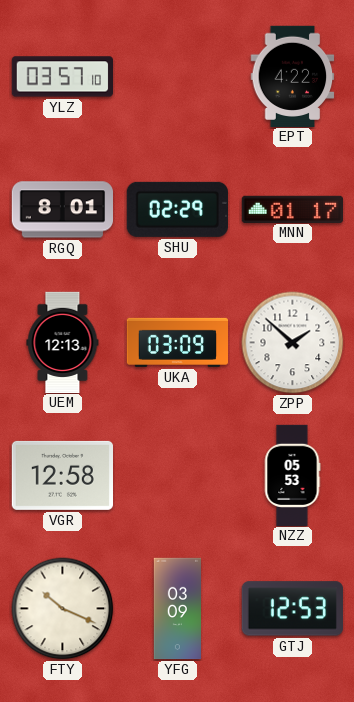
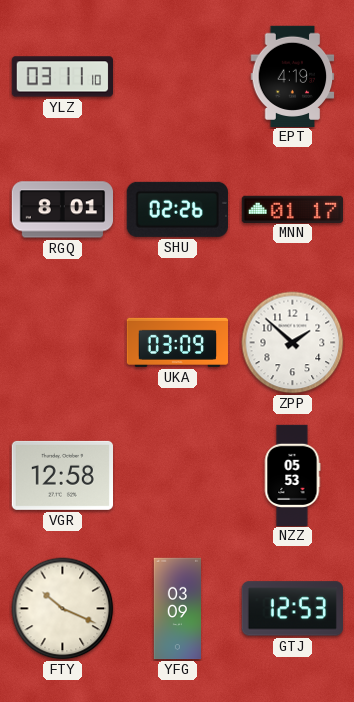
YLZ: 03:57 -> 03:11 (62, 77)
EPT: 4:22 -> 4:19 (293, 76)
SHU: 02:29 -> 02:26 (177, 209)
UEM: 12:13 -> none (63, 342)
